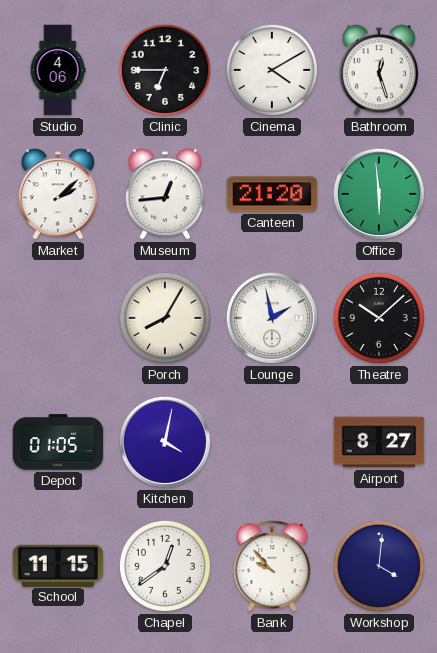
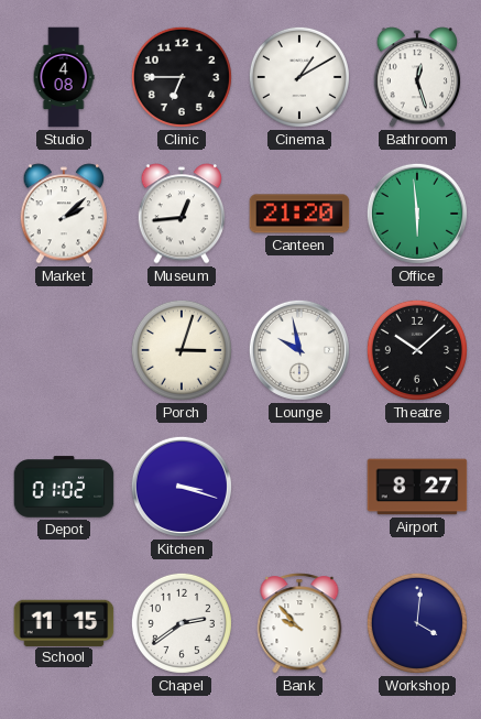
Studio: 4:06 -> 4:08 (64, 77)
Cinema: 4:10 -> 1:10 (299, 77)
Porch: 8:05 -> 3:03 (182, 350)
Lounge: 1:58 -> 9:58 (299, 350)
Depot: 01:05 -> 01:02 (64, 487)
Kitchen: 4:02 -> 3:18 (182, 487)
Chapel: 12:39 -> 2:39 (182, 623)
